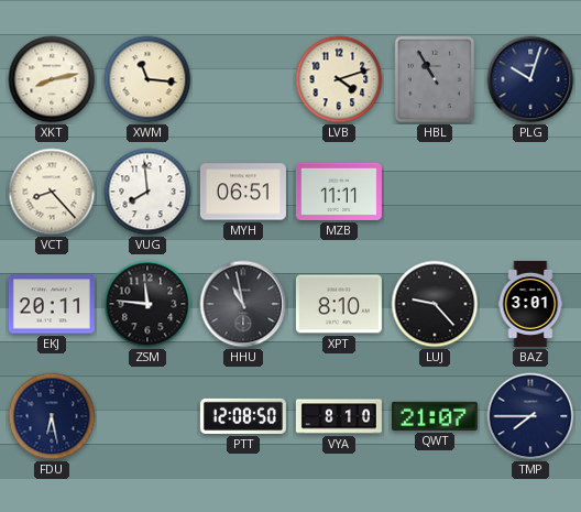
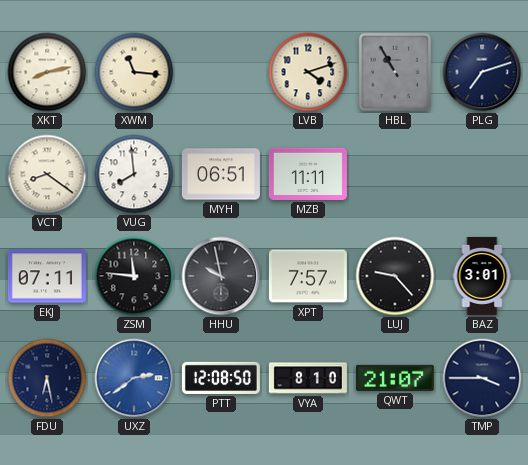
PLG: 10:03 -> 7:12 (482, 72)
VCT: 8:23 -> 8:21 (47, 174)
EKJ: 20:11 -> 07:11 (47, 276)
HHU: 10:58 -> 9:58 (221, 276)
XPT: 8:10 -> 7:57 (308, 276)
UXZ: none -> 2:39 (134, 378)
TMP: 7:45 -> 3:45 (482, 378)
